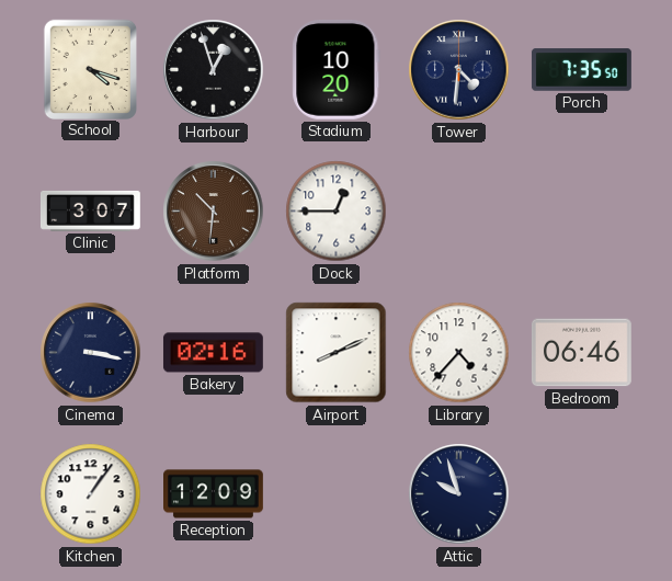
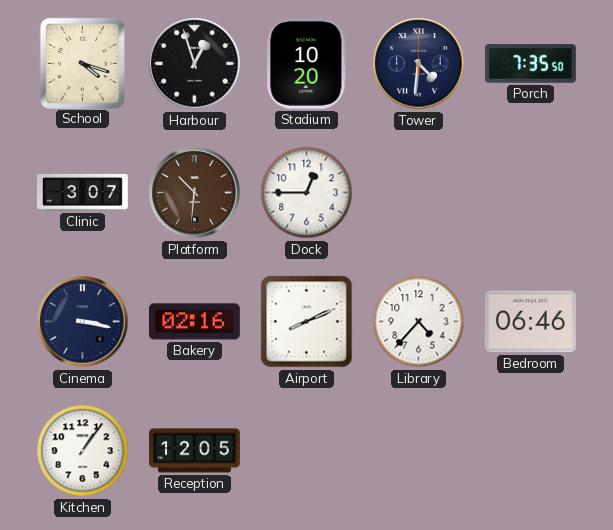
Reception: 12:09 -> 12:05 (195, 451)
Attic: 9:57 -> none (459, 494)
